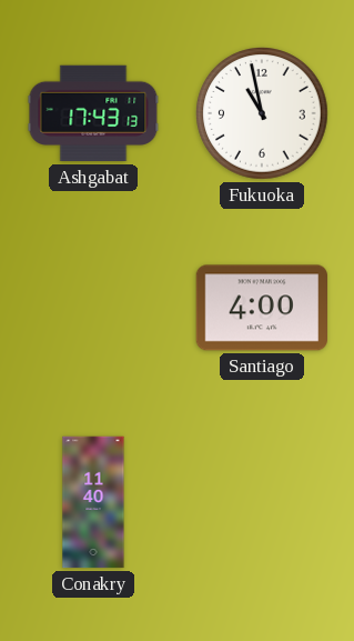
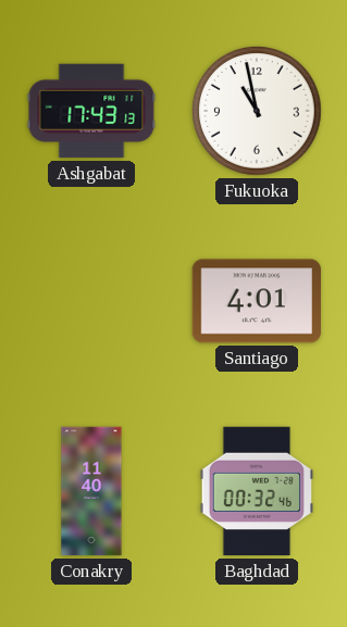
Santiago: 4:00 -> 4:01 (256, 301)
Baghdad: none -> 00:32 (256, 491)
